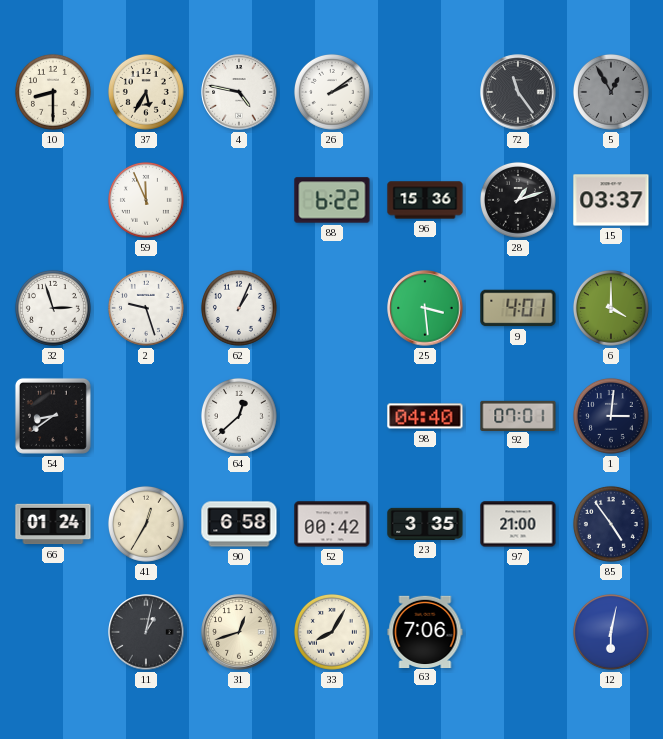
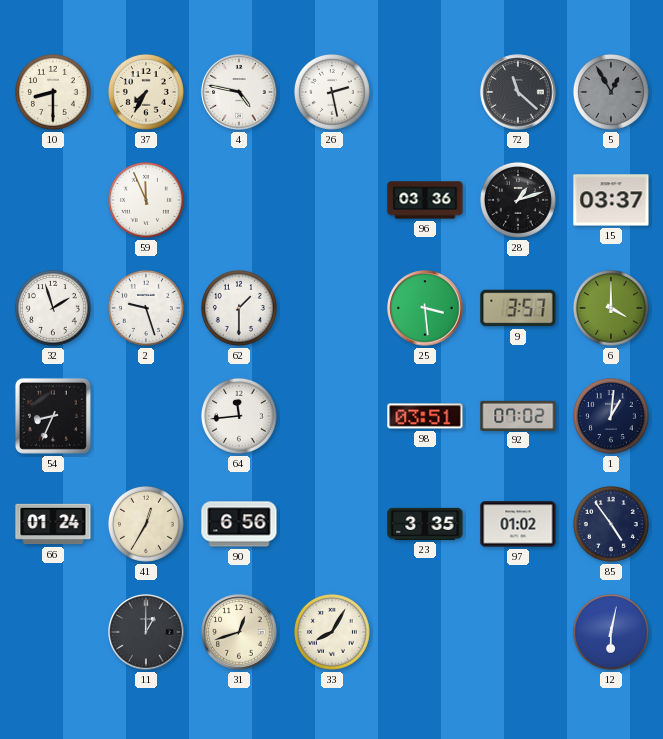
37: 5:35 -> 7:35 (146, 92)
26: 2:09 -> 2:28 (332, 92)
72: 11:24 -> 11:22 (518, 92)
88: 6:22 -> none (332, 200)
96: 15:36 -> 03:36 (425, 200)
32: 2:57 -> 1:57 (53, 308)
62: 1:04 -> 1:30 (239, 308)
9: 4:01 -> 3:57 (518, 308)
54: 8:39 -> 8:34 (53, 416)
64: 12:38 -> 11:44 (239, 416)
98: 04:40 -> 03:51 (425, 416)
92: 07:01 -> 07:02 (518, 415)
1: 3:01 -> 1:01 (611, 416)
90: 6:58 -> 6:56 (239, 524)
52: 00:42 -> none (332, 524)
97: 21:00 -> 01:02 (518, 524)
11: 1:02 -> 1:00 (146, 632)
63: 7:06 -> none (425, 631)
